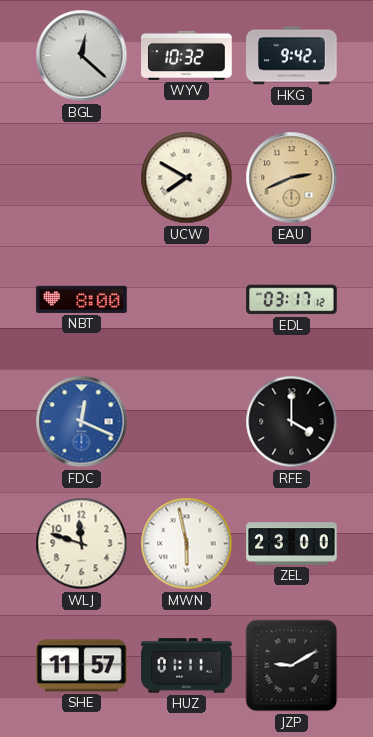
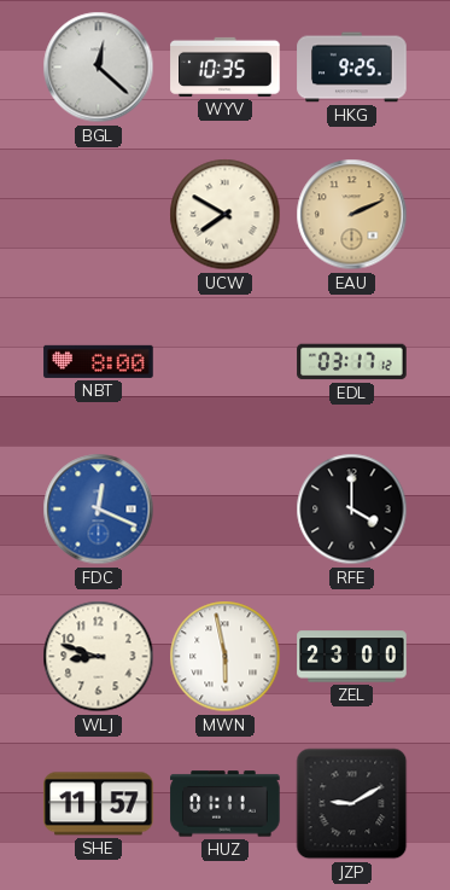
WYV: 10:32 -> 10:35 (226, 66)
HKG: 9:42 -> 9:25 (352, 68)
EAU: 2:41 -> 2:11 (352, 215)
WLJ: 11:48 -> 8:48 (99, 657)
